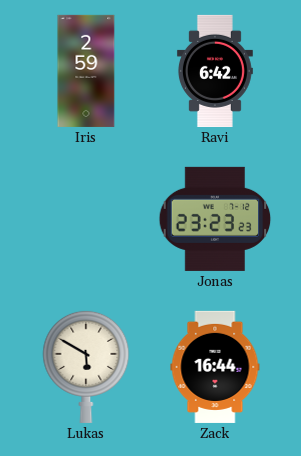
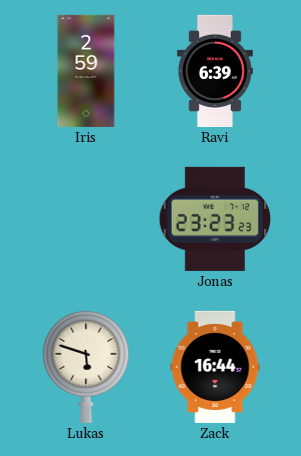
Ravi: 6:42 -> 6:39 (215, 71)
Lukas: 5:50 -> 5:48 (86, 366)
